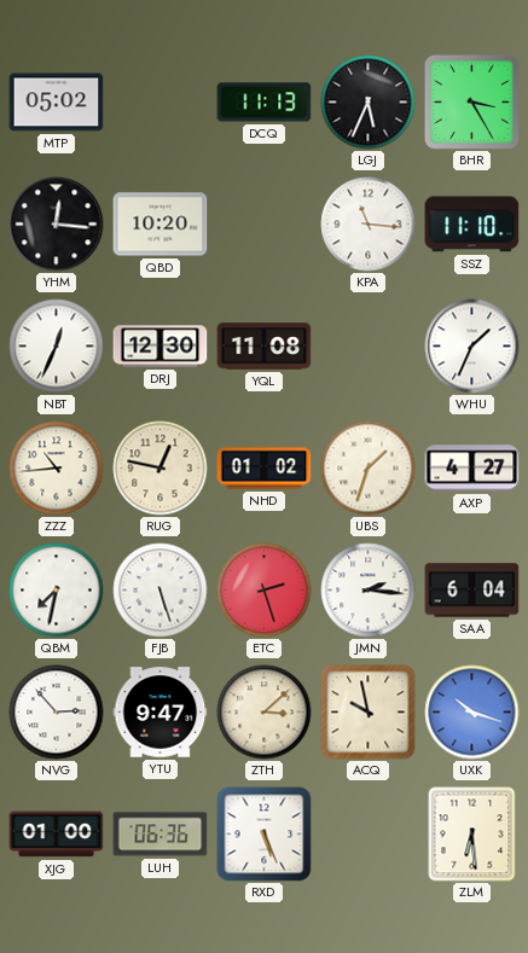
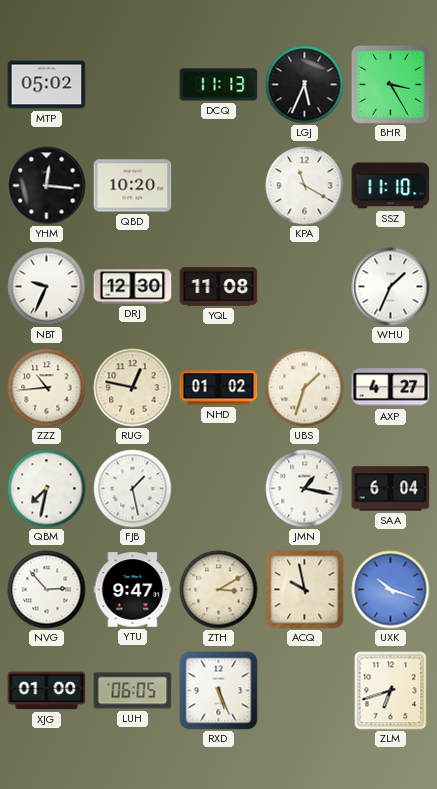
KPA: 11:16 -> 11:20 (305, 186)
NBT: 12:34 -> 9:34 (47, 287)
FJB: 5:27 -> 1:28 (133, 489)
ETC: 2:27 -> none (265, 591)
JMN: 2:16 -> 1:17 (305, 489)
ZTH: 3:08 -> 3:10 (219, 590)
LUH: 06:36 -> 06:05 (133, 691)
ZLM: 6:29 -> 6:42 (391, 691)
